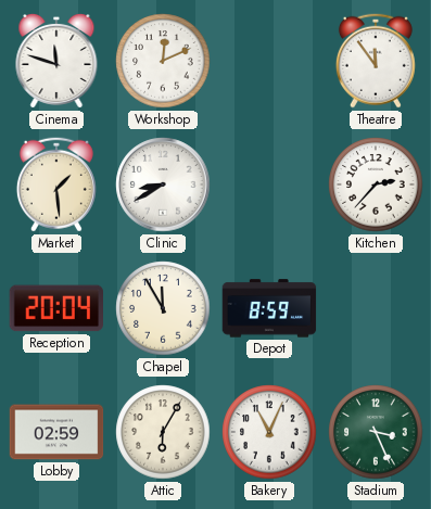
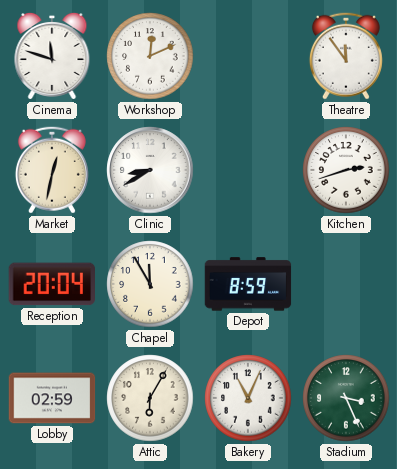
Market: 1:29 -> 12:32 (52, 170)
Kitchen: 2:37 -> 2:42 (346, 170)
